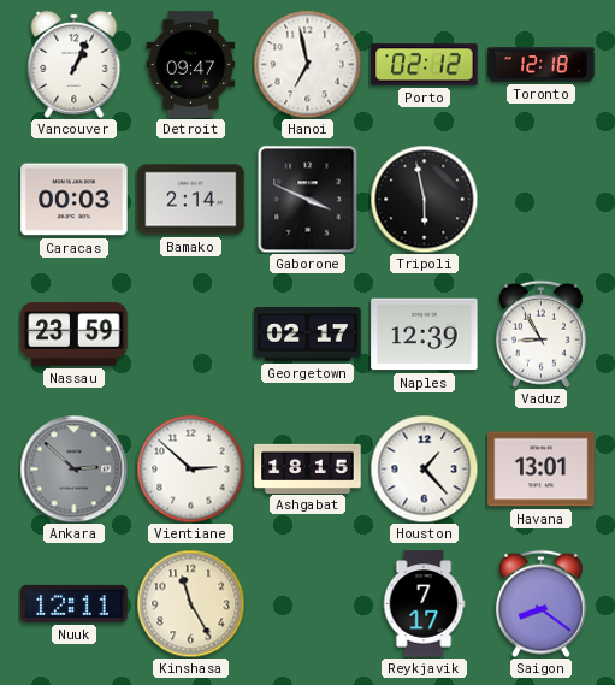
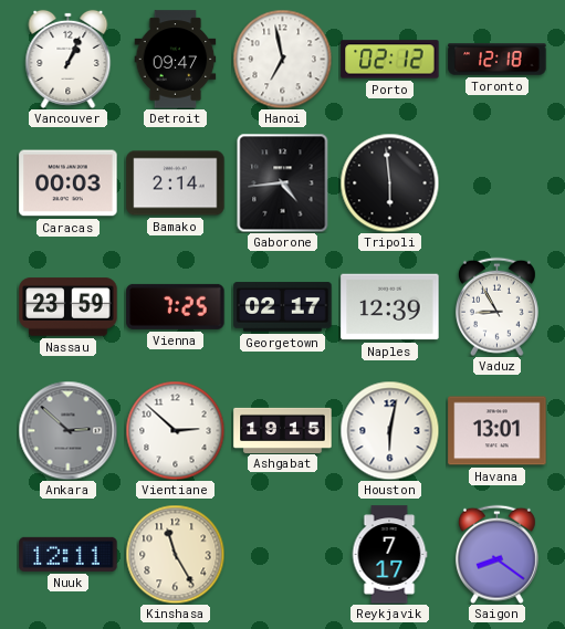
Gaborone: 3:49 -> 4:44 (283, 182)
Tripoli: 5:58 -> 5:59 (389, 182)
Vienna: none -> 7:25 (176, 306)
Ashgabat: 18:15 -> 19:15 (283, 430)
Houston: 1:23 -> 6:02 (389, 430)
